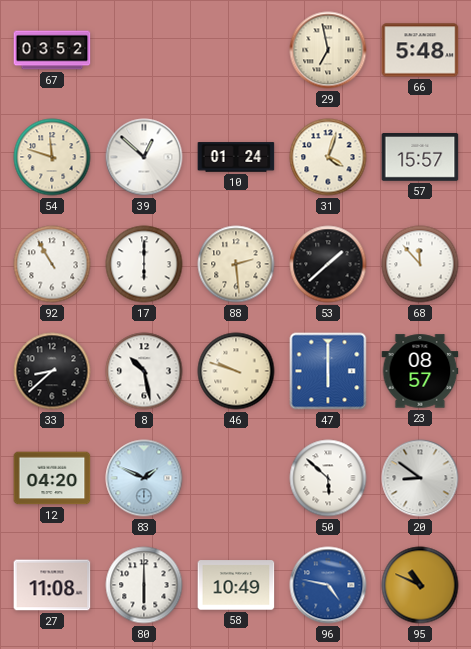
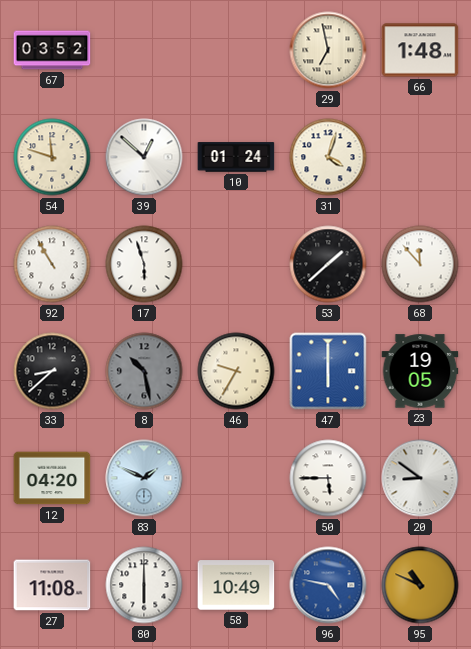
66: 5:48 -> 1:48 (420, 50)
57: 15:57 -> none (420, 158)
17: 6:00 -> 5:57 (144, 264)
88: 2:29 -> none (236, 264)
8 dial: white -> grey (144, 371)
46: 9:48 -> 9:35 (236, 371)
23: 08:57 -> 19:05 (420, 371)
50: 5:52 -> 5:45 (328, 478)
